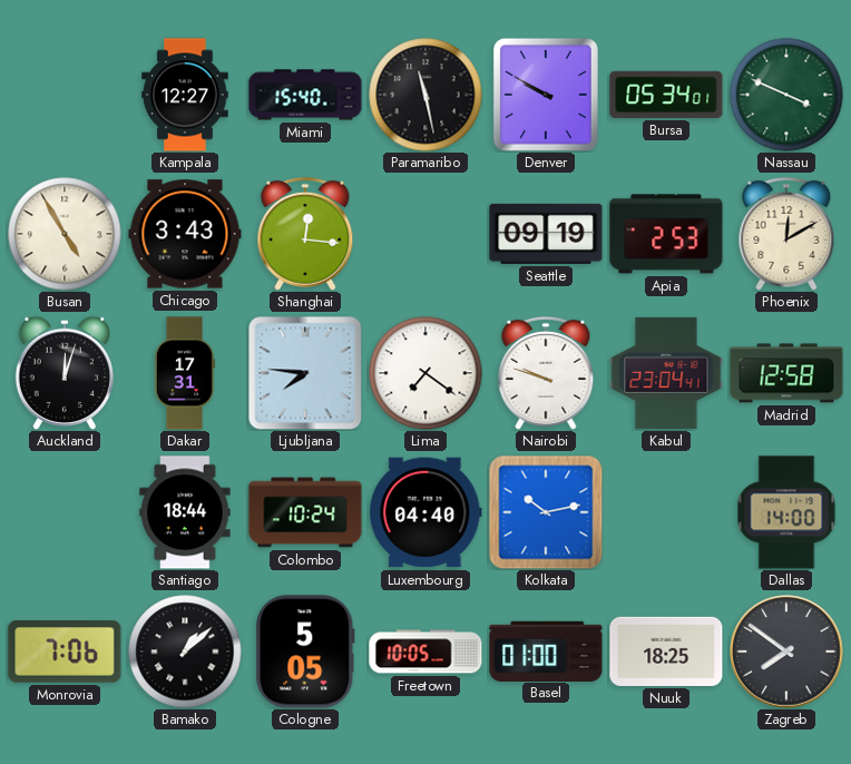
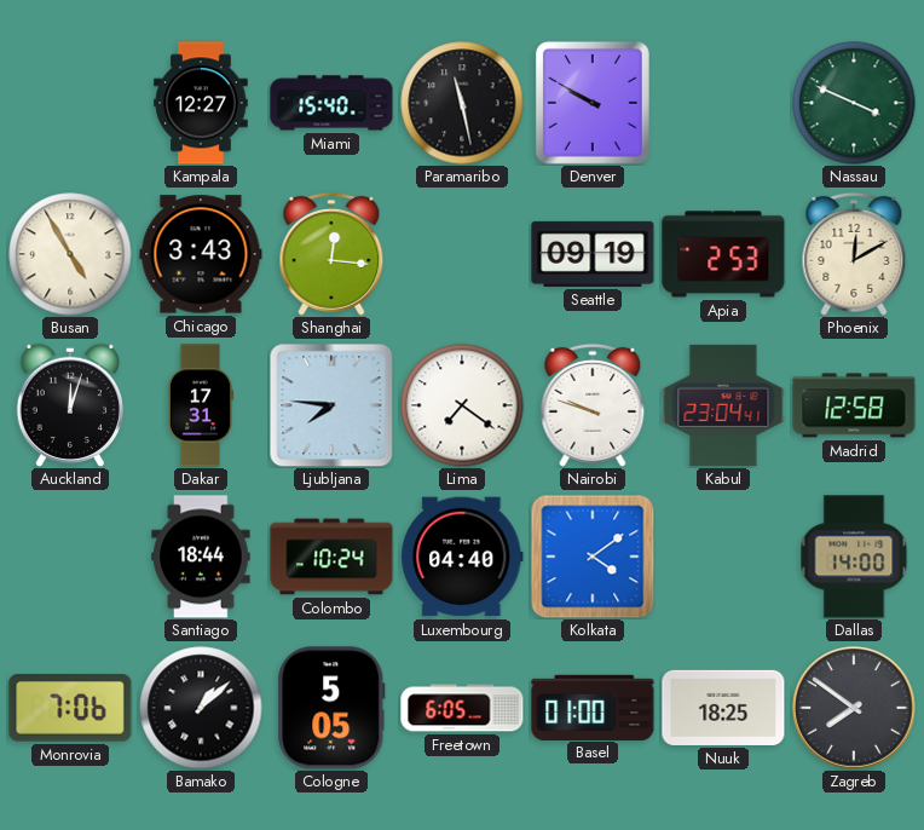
Bursa: 05:34 -> none (666, 95)
Kolkata: 10:13 -> 4:09 (593, 557)
Freetown: 10:05 -> 6:05 (462, 708)
